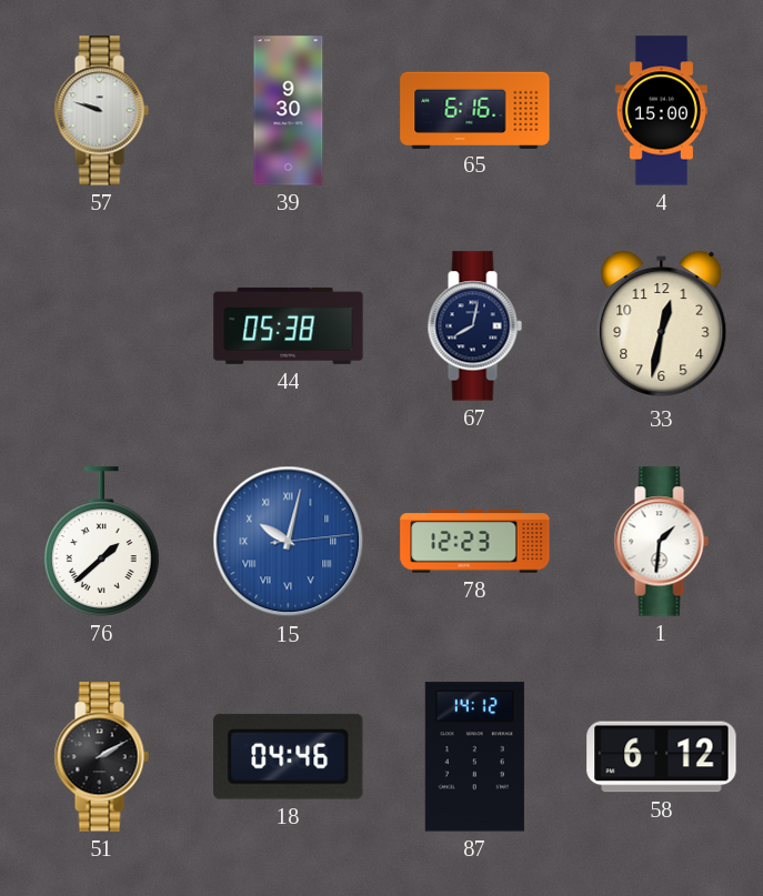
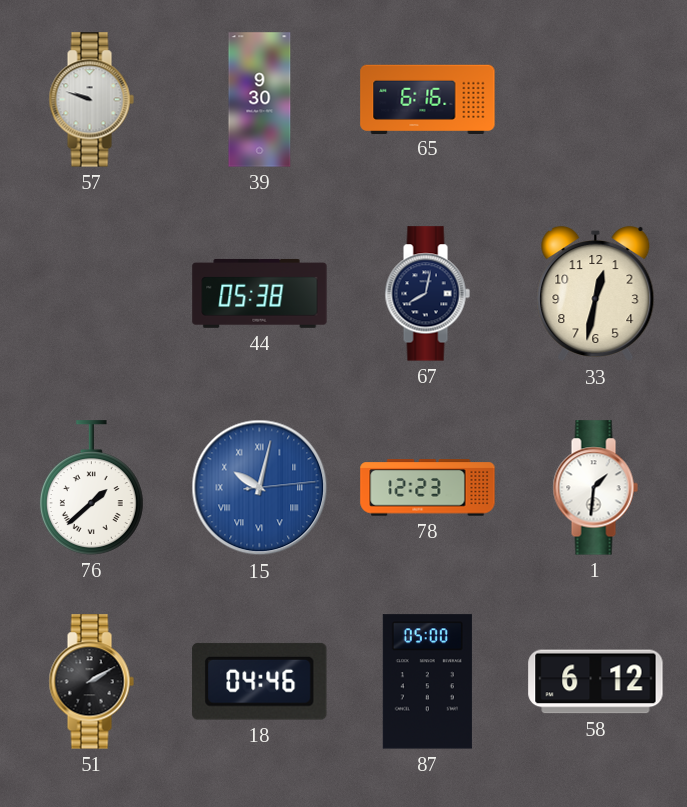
4: 15:00 -> none (661, 111)
87: 14:12 -> 05:00 (427, 682)
